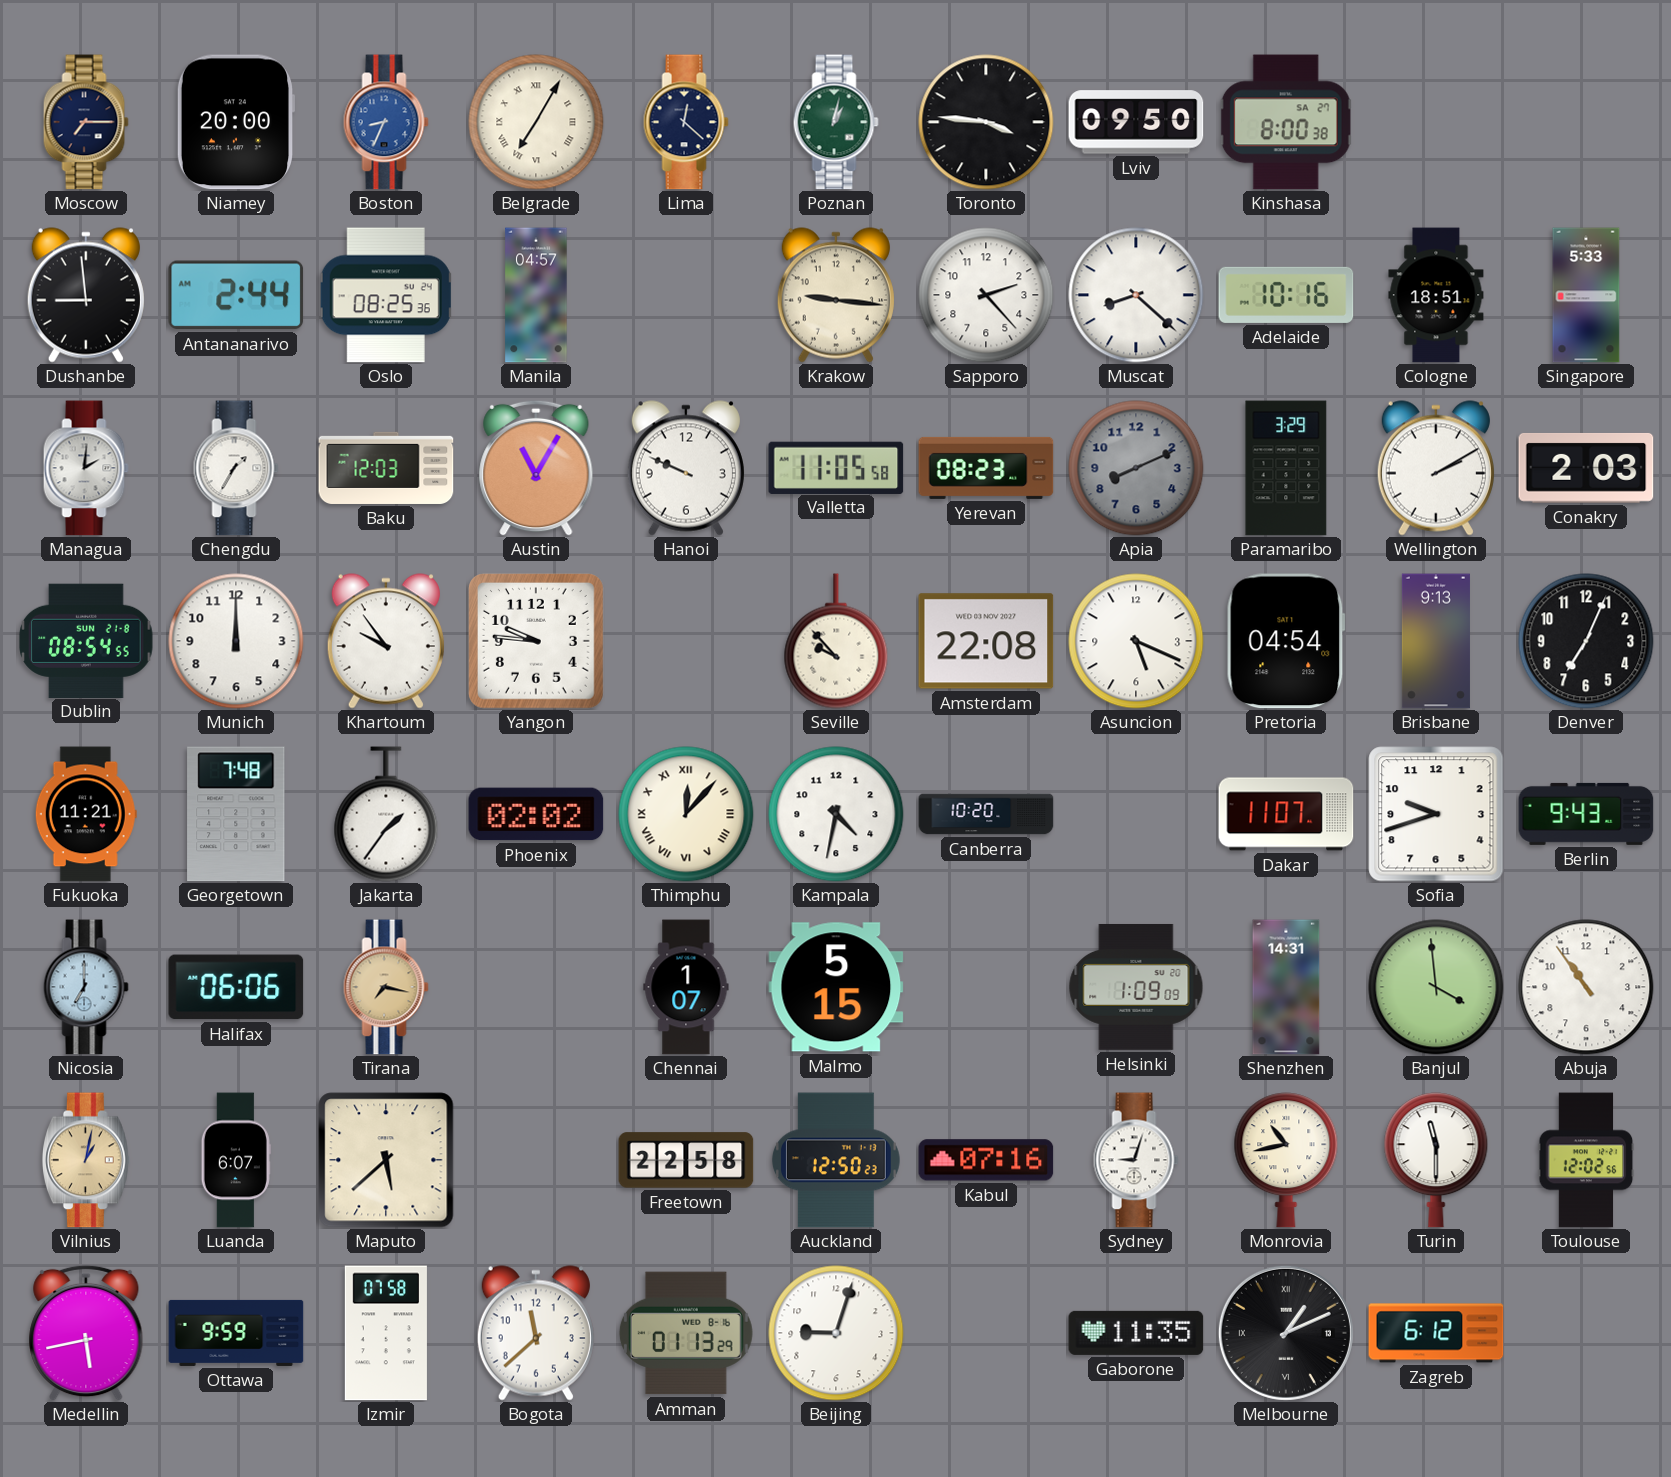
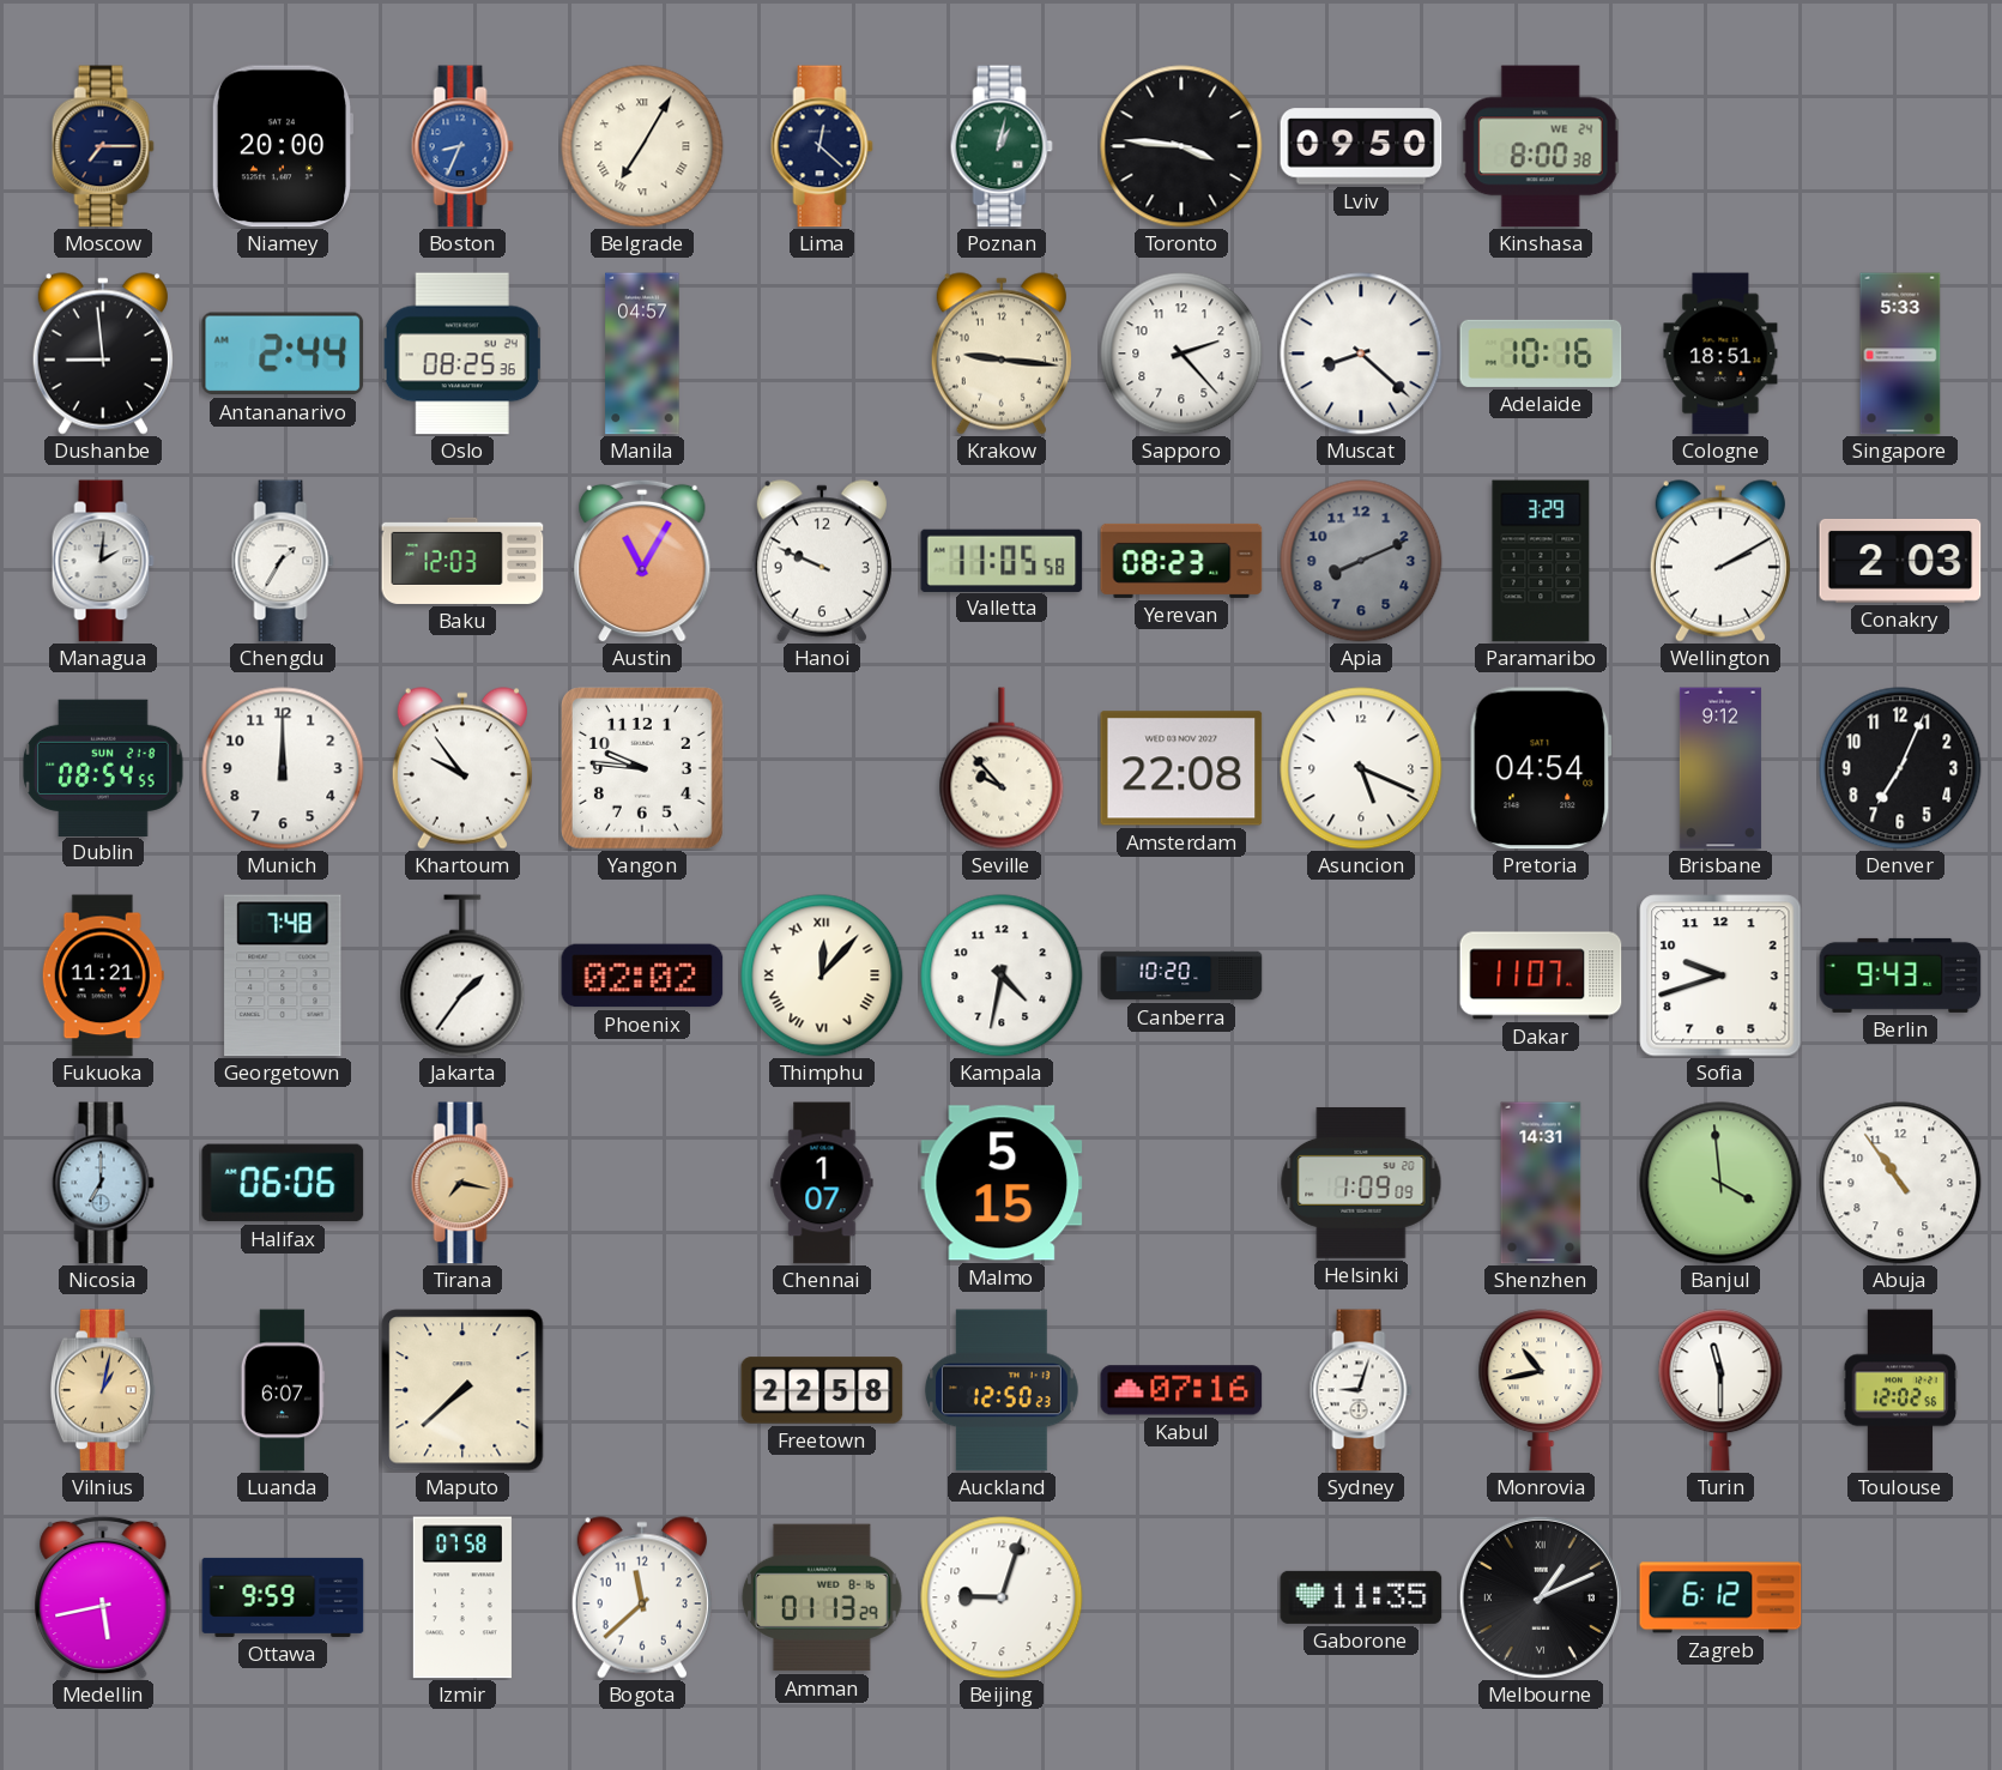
Kinshasa date: SA 27 -> WE 24 (1541, 146)
Brisbane: 9:13 -> 9:12 (1720, 768)
Maputo: 5:38 -> 7:38 (462, 1390)
